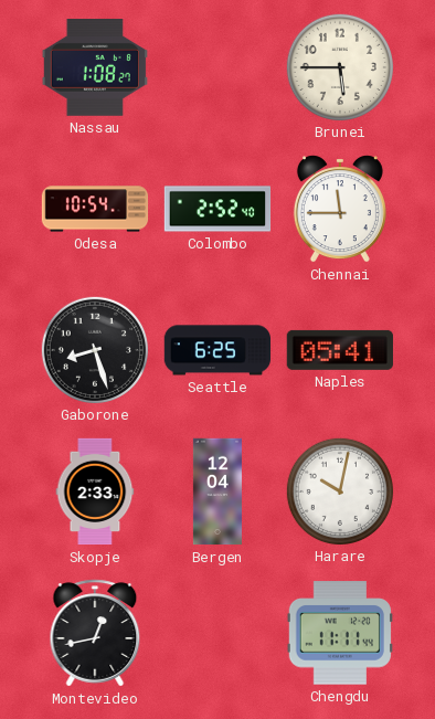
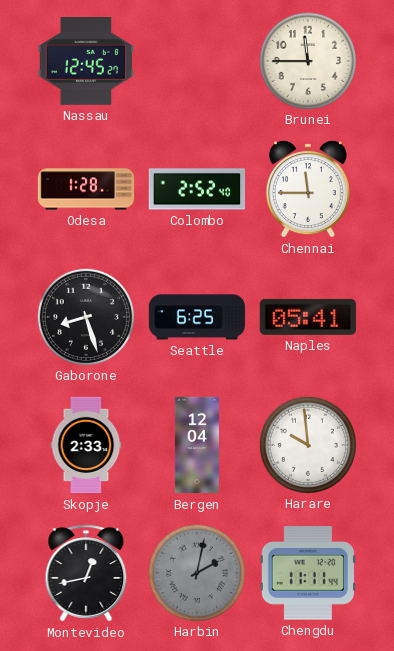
Nassau: 1:08 -> 12:45 (86, 62)
Brunei: 5:45 -> 11:45 (307, 60)
Odesa: 10:54 -> 1:28 (86, 189)
Harare: 10:02 -> 9:59 (307, 444)
Harbin: none -> 2:02 (196, 572)
